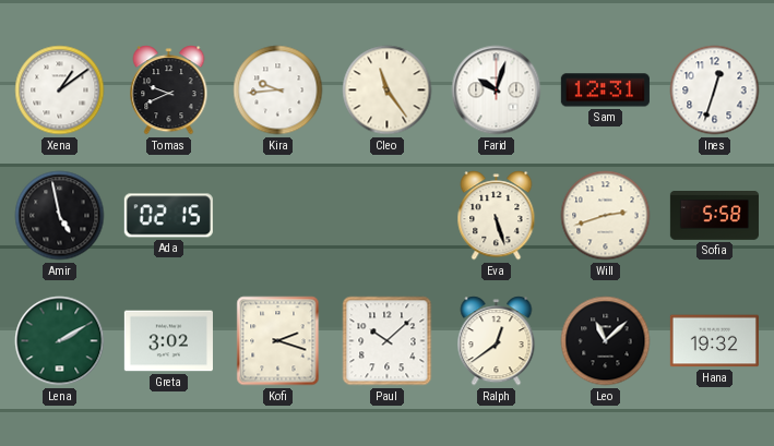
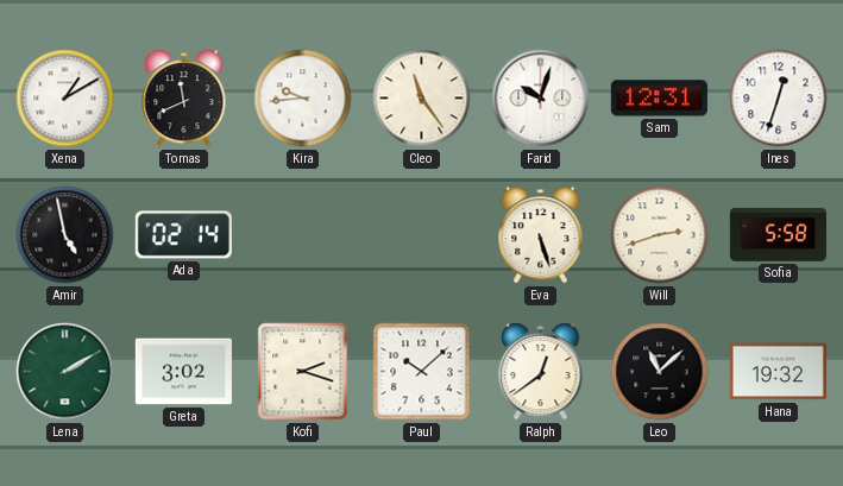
Xena: 1:09 -> 1:10 (65, 99)
Tomas: 9:41 -> 11:41 (184, 99)
Ada: 02:15 -> 02:14 (183, 235)
